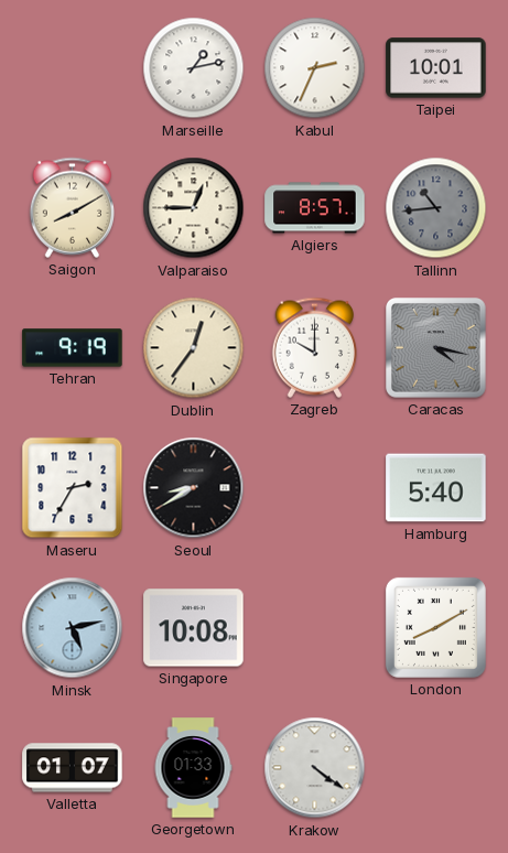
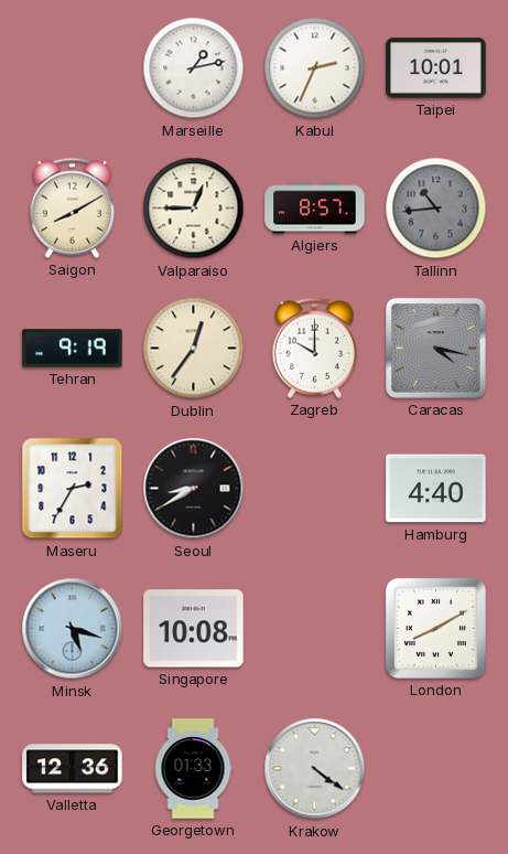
Hamburg: 5:40 -> 4:40 (436, 489)
Minsk: 5:13 -> 5:18 (73, 629)
Valletta: 01:07 -> 12:36 (73, 769)
